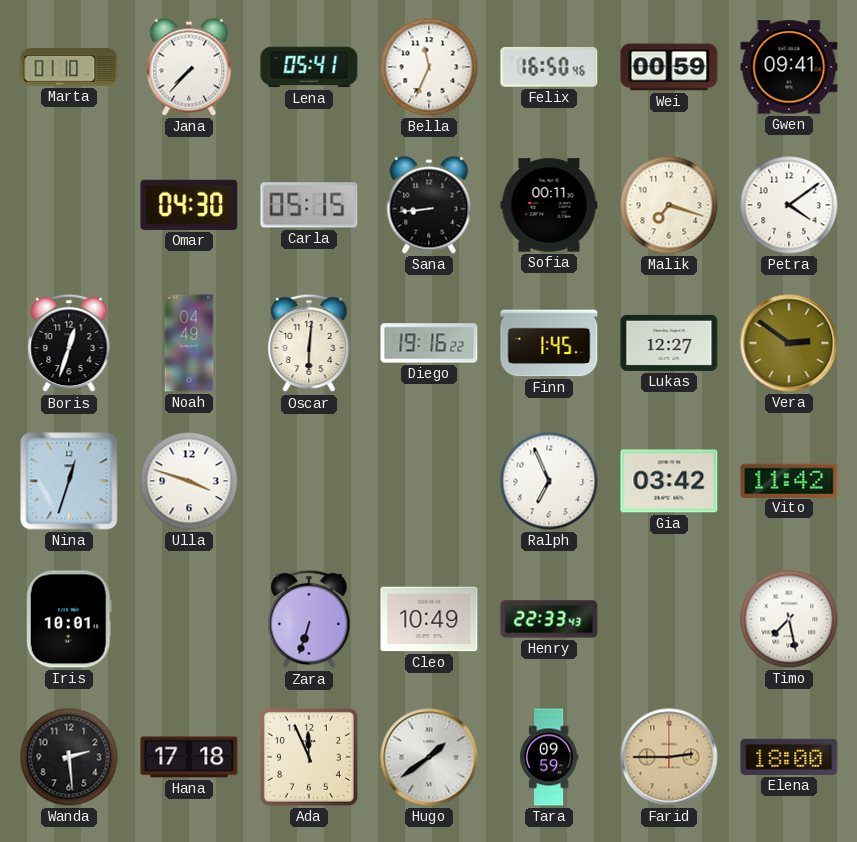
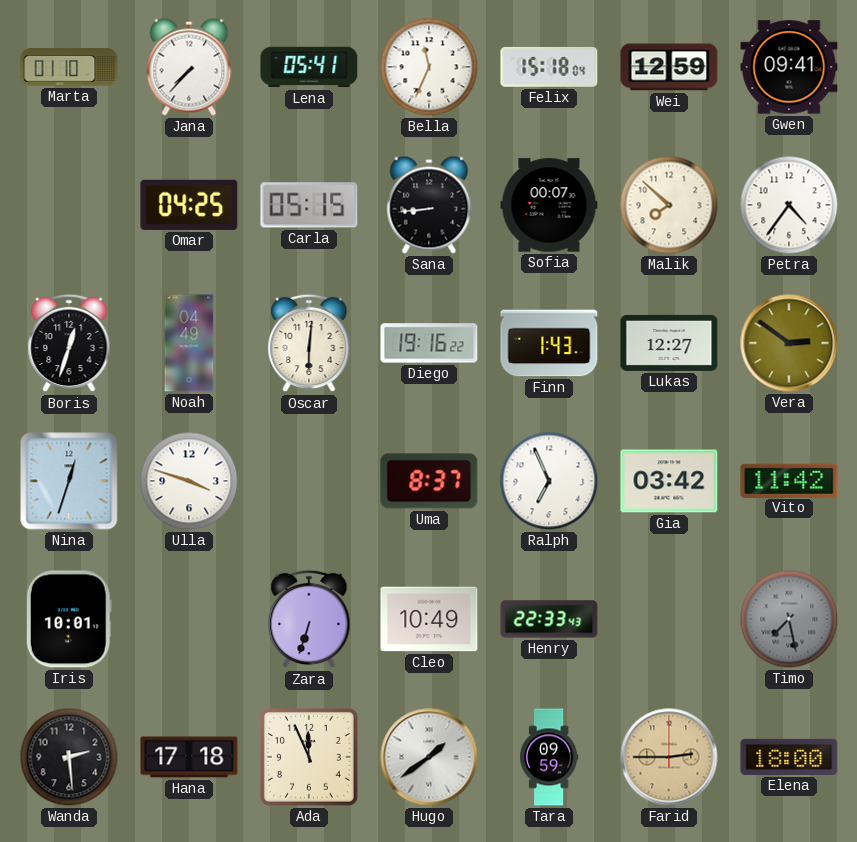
Felix: 16:50 -> 15:18 (549, 67)
Wei: 00:59 -> 12:59 (669, 67)
Omar: 04:30 -> 04:25 (189, 205)
Sofia: 00:11 -> 00:07 (549, 205)
Malik: 7:18 -> 7:52 (669, 205)
Petra: 4:09 -> 4:36 (789, 205)
Finn: 1:45 -> 1:43 (549, 343)
Uma: none -> 8:37 (429, 481)
Timo dial: white -> grey (789, 619)
